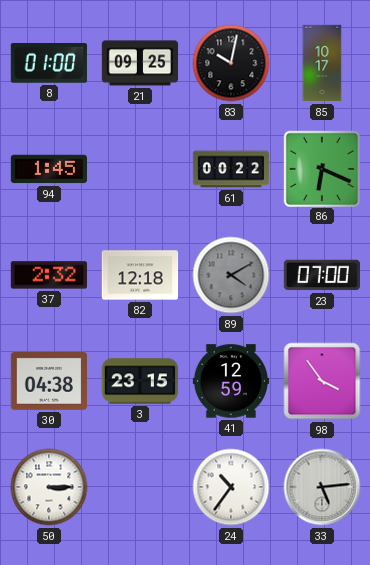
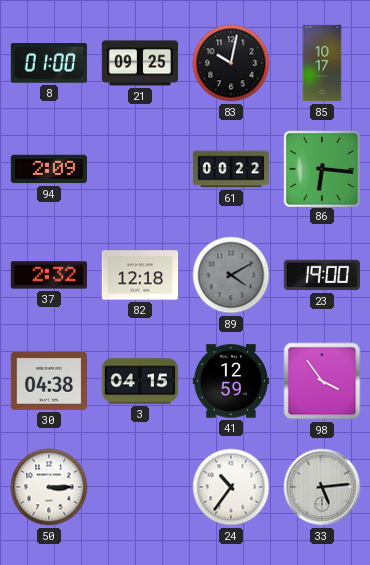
94: 1:45 -> 2:09 (48, 169)
86: 6:19 -> 6:16 (321, 168)
23: 07:00 -> 19:00 (321, 275)
3: 23:15 -> 04:15 (139, 381)
